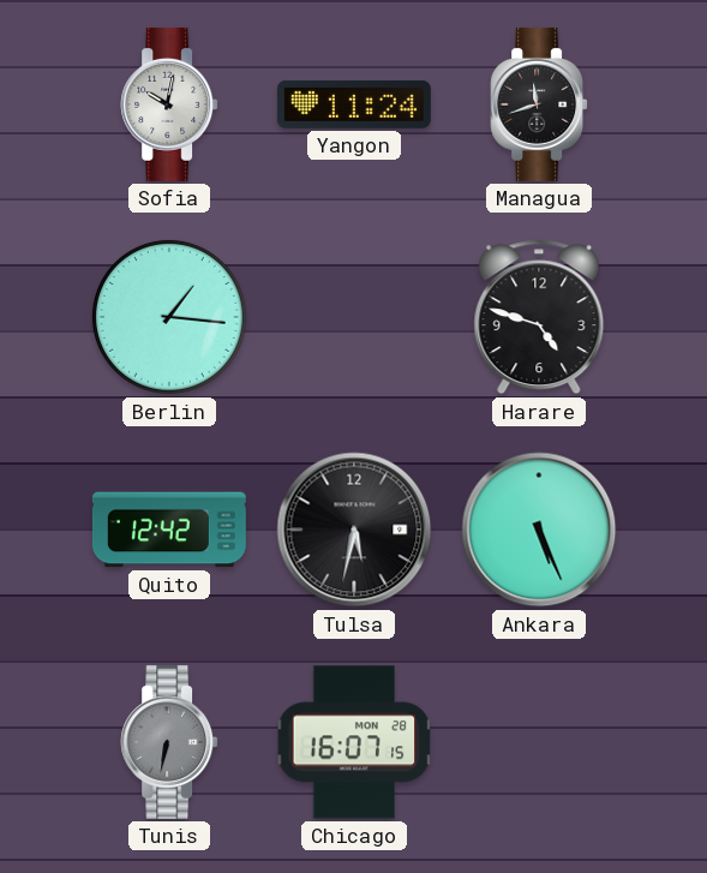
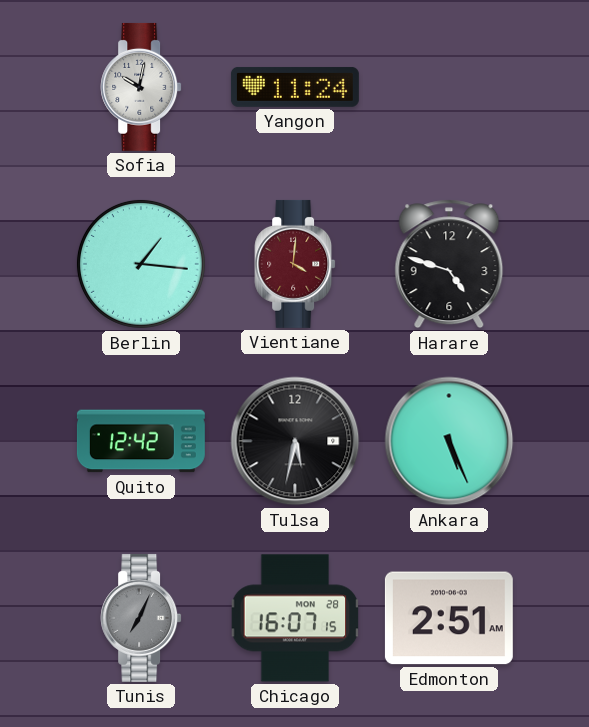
Managua: 11:42 -> none (539, 104)
Vientiane: none -> 4:01 (295, 264)
Tunis: 6:32 -> 7:04 (141, 618)
Edmonton: none -> 2:51 (449, 618)
